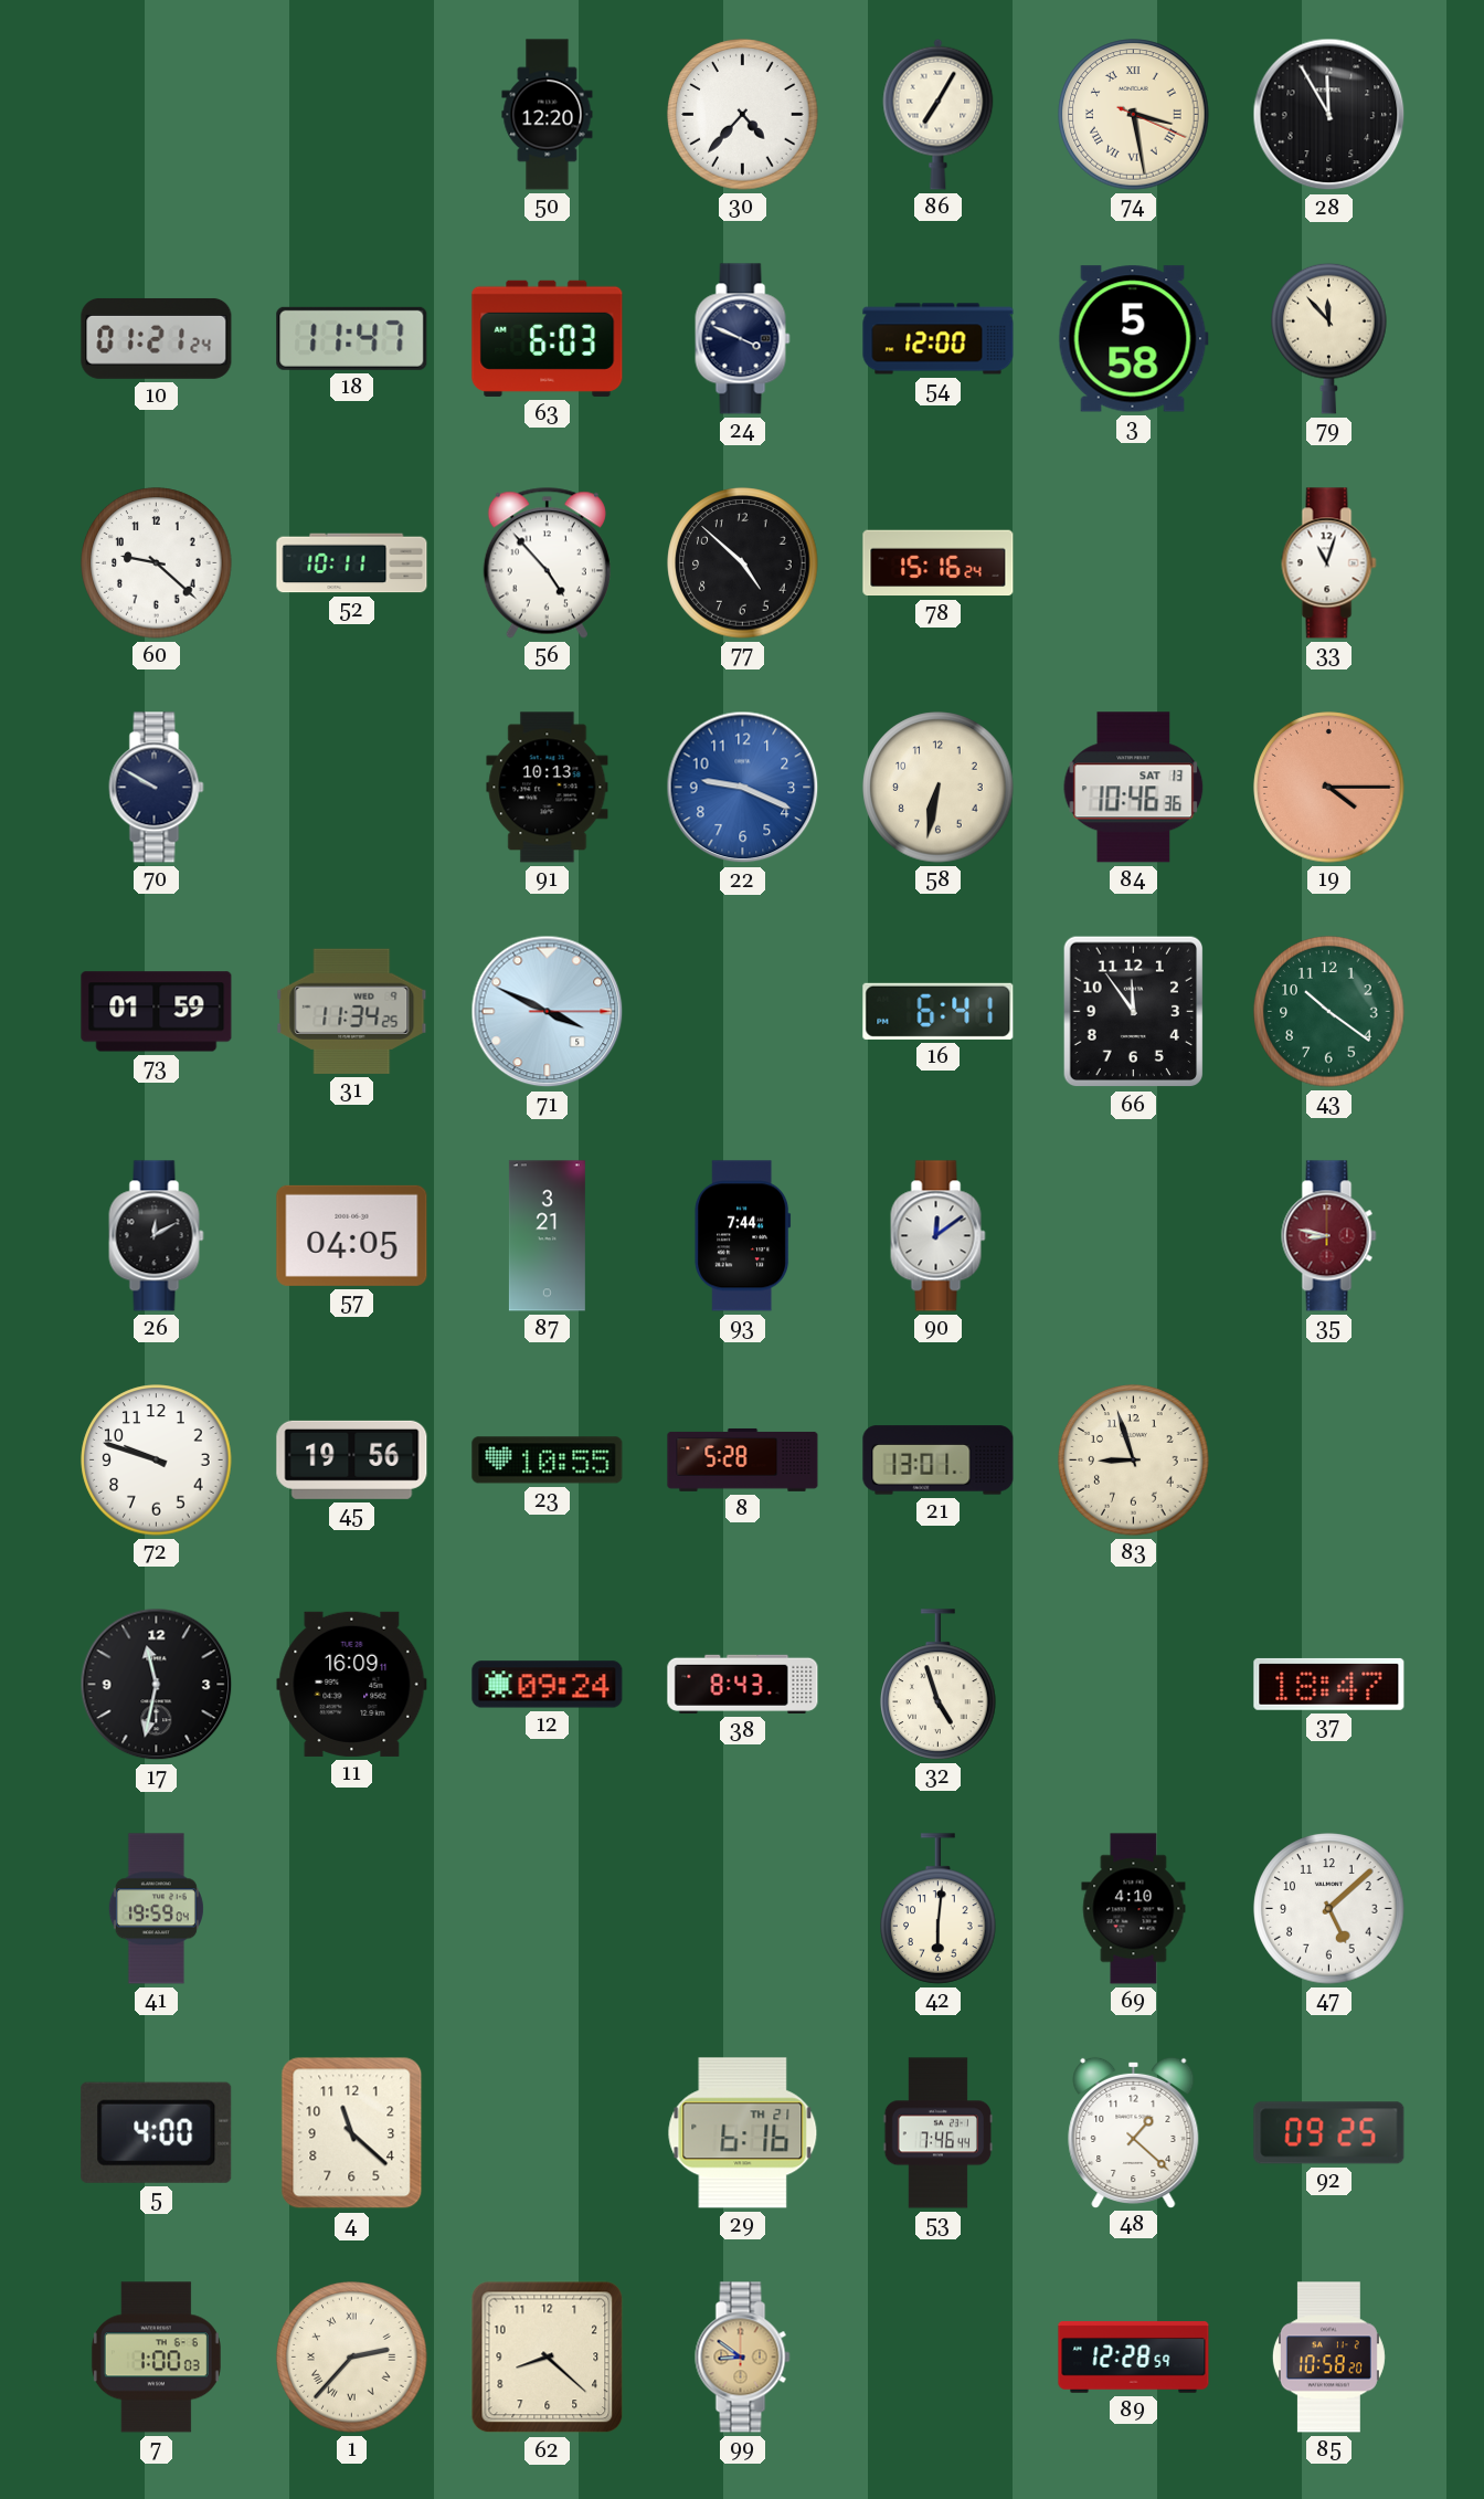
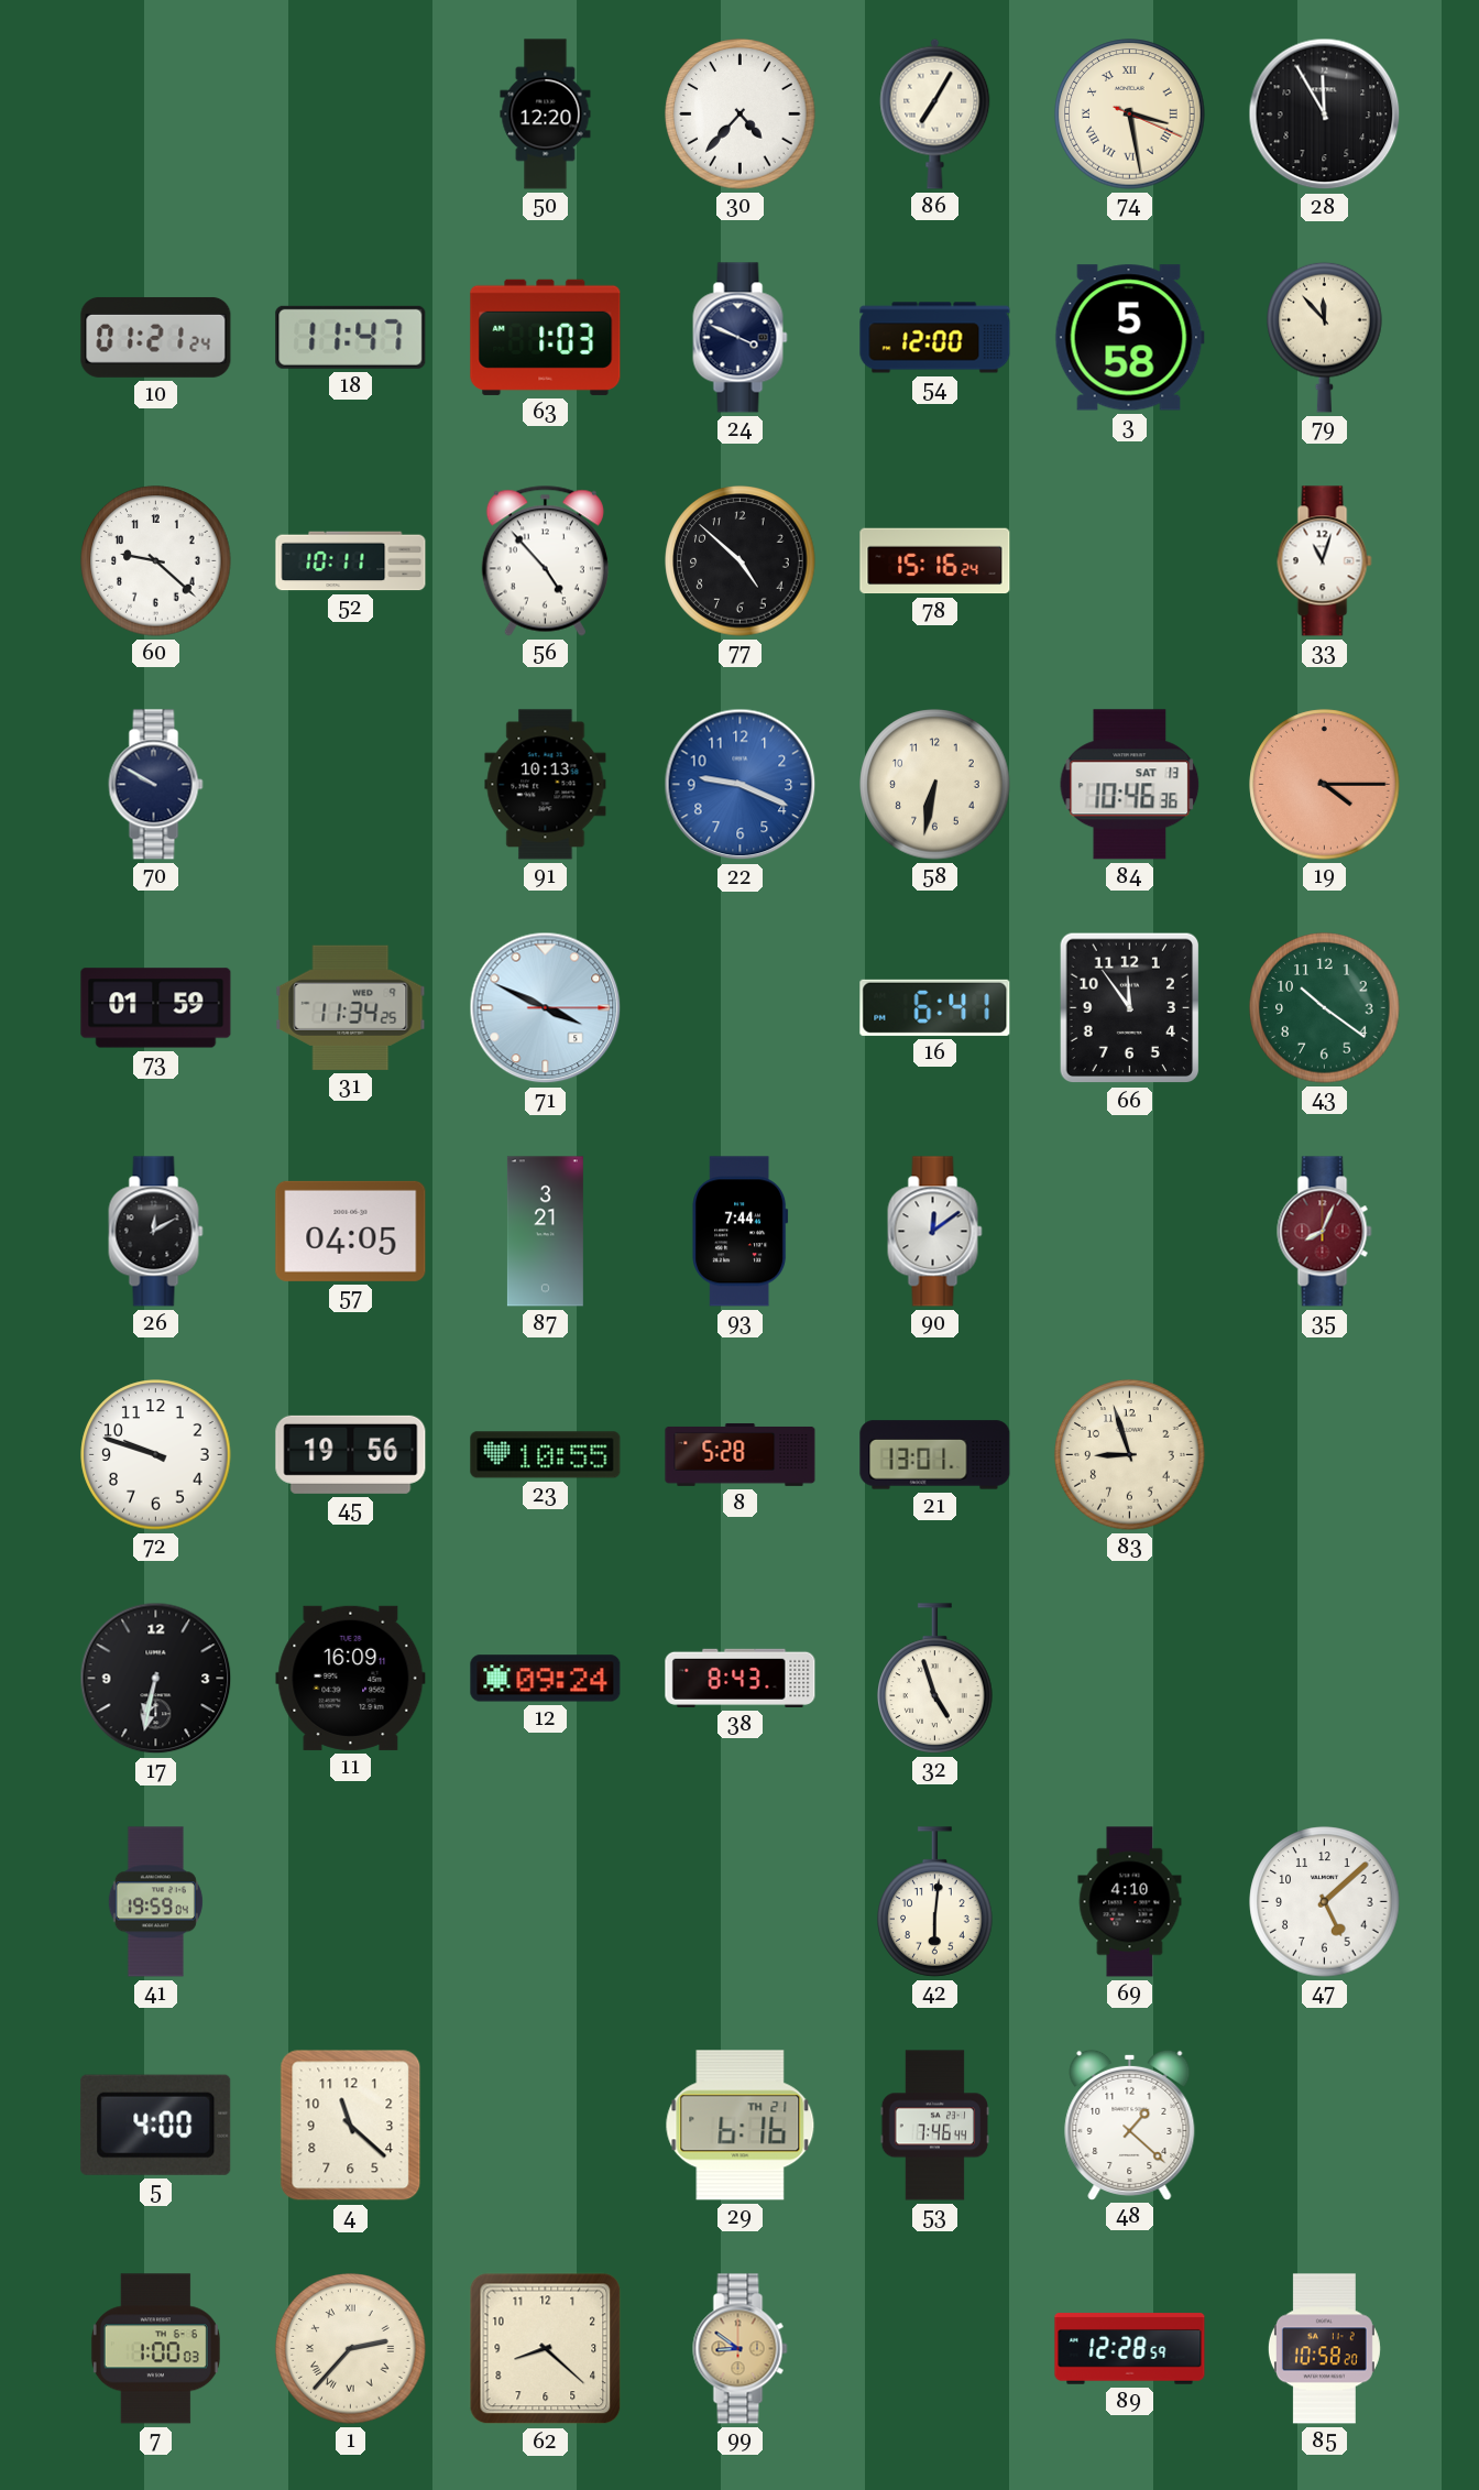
63: 6:03 -> 1:03 (546, 337)
35: 8:47 -> 8:04 (1325, 1232)
17: 11:32 -> 6:32 (156, 1679)
37: 18:47 -> none (1329, 1684)
92: 09:25 -> none (1329, 2133)
